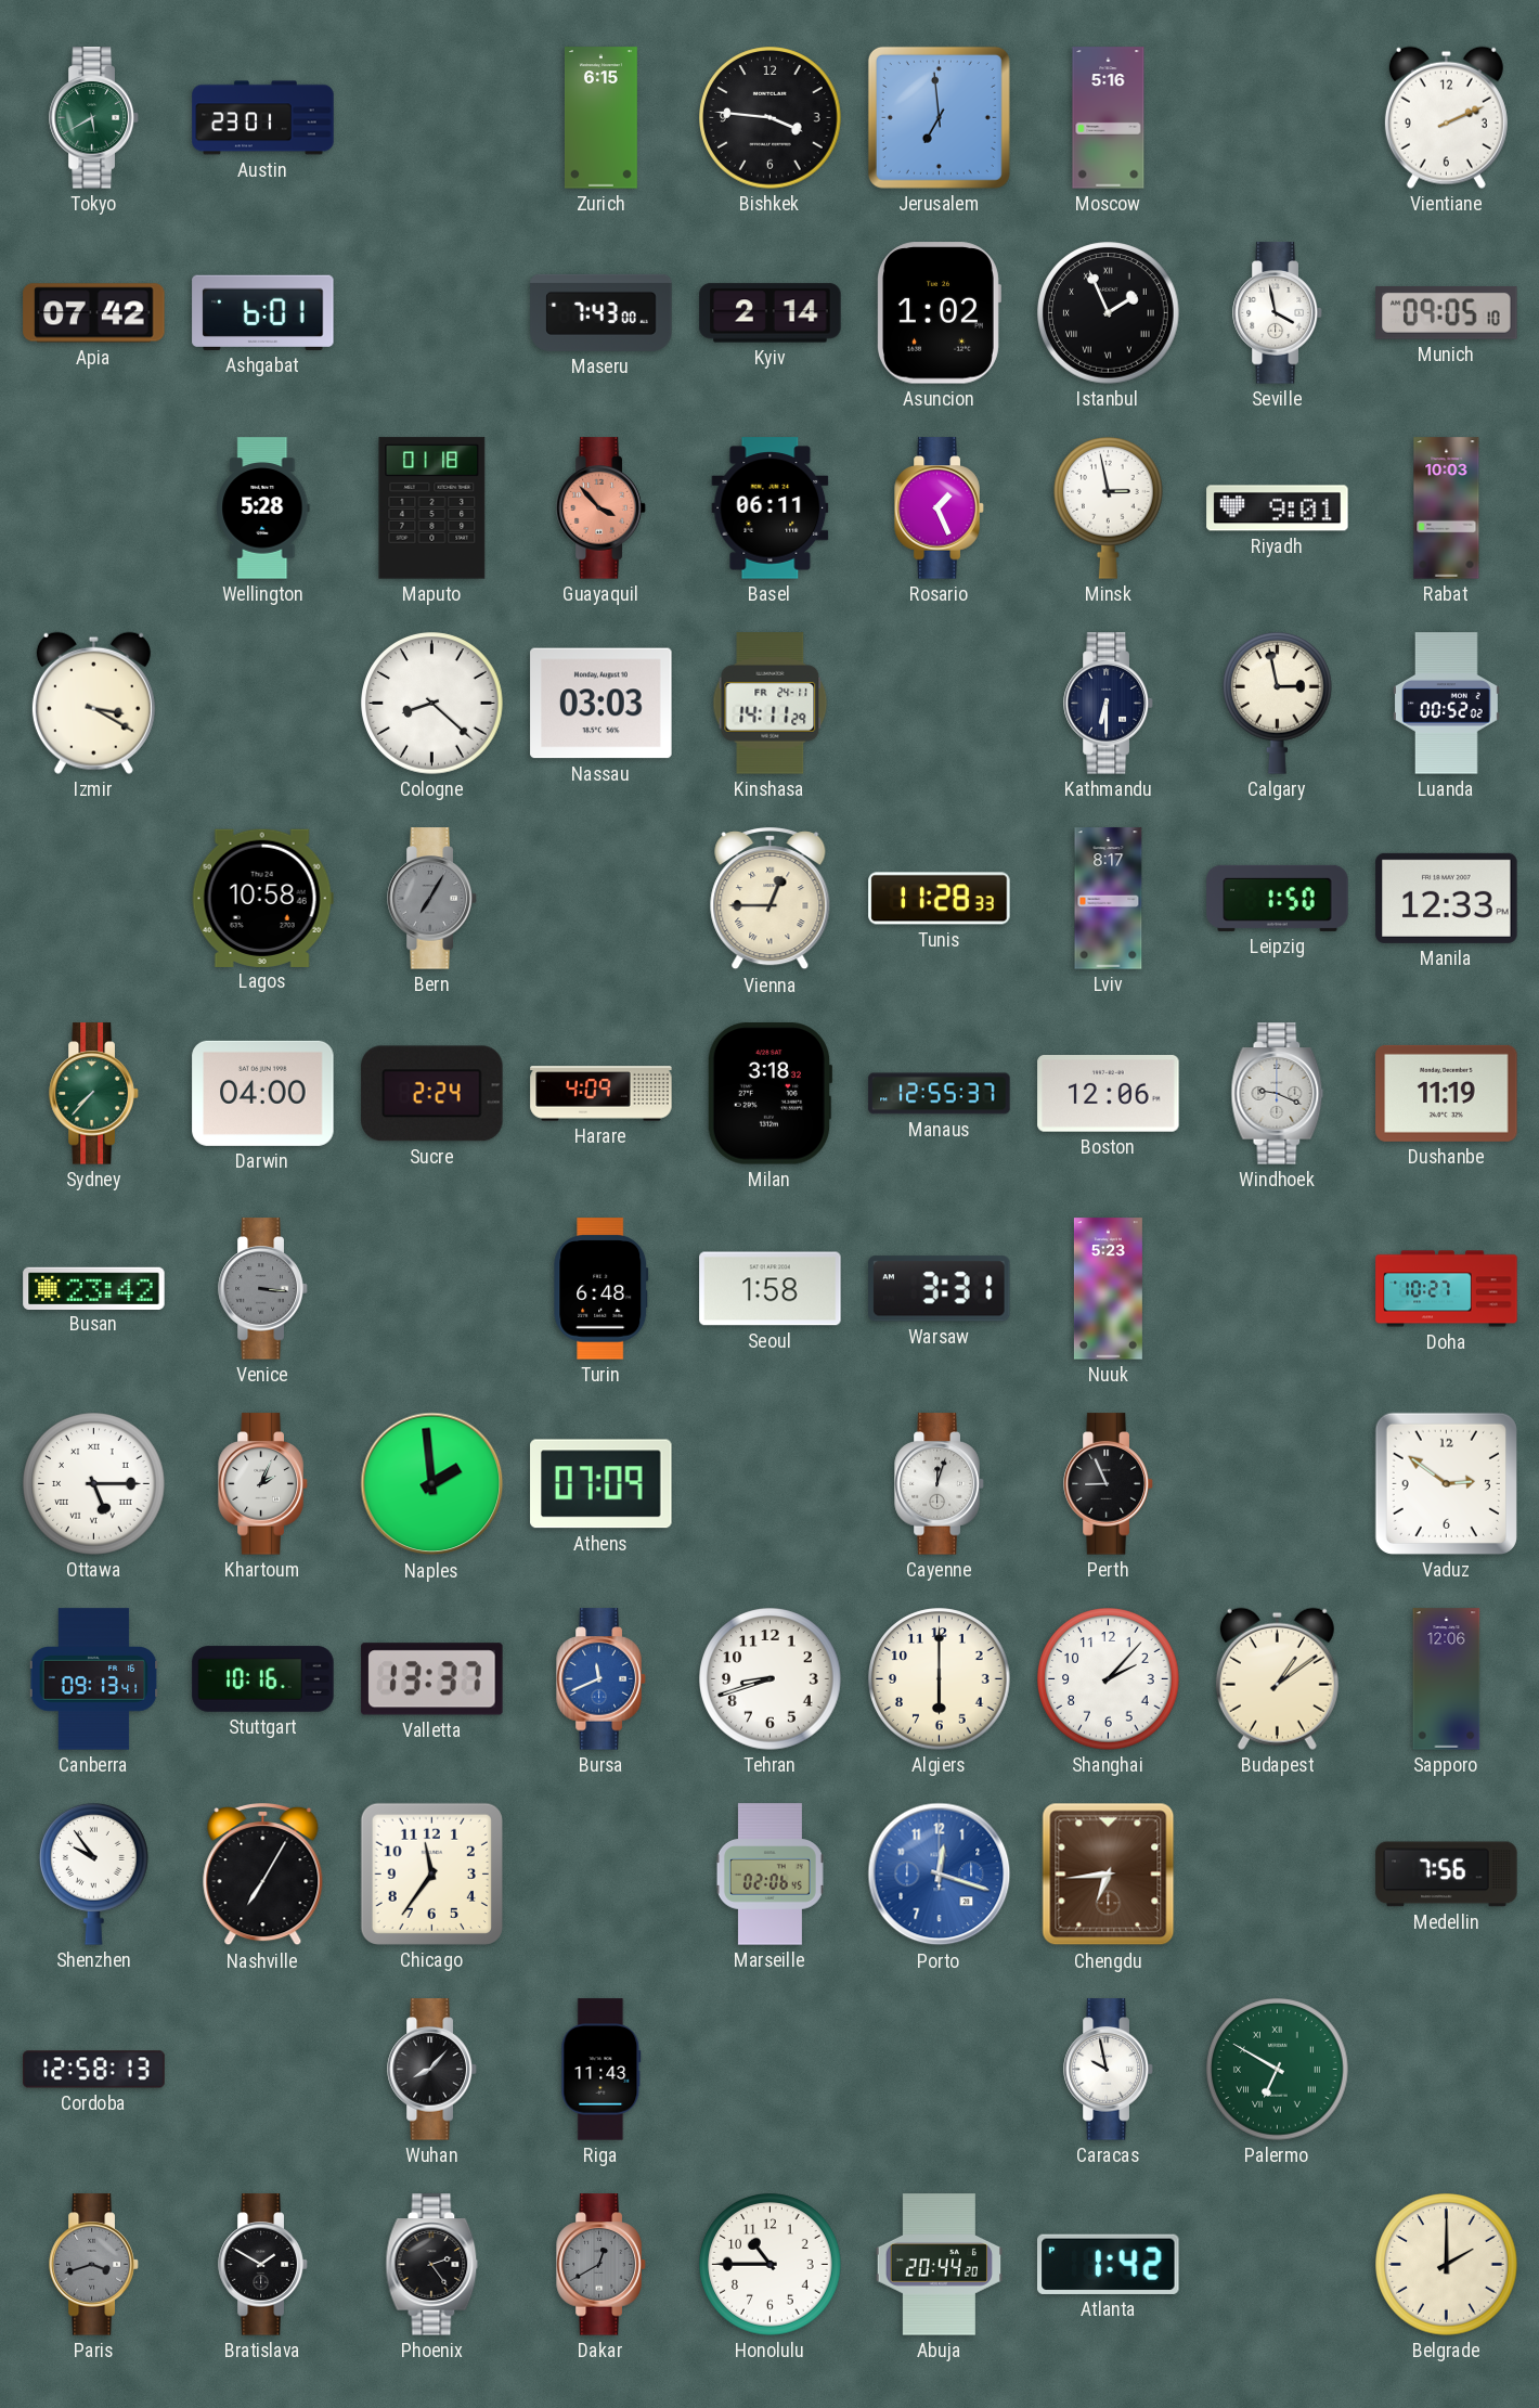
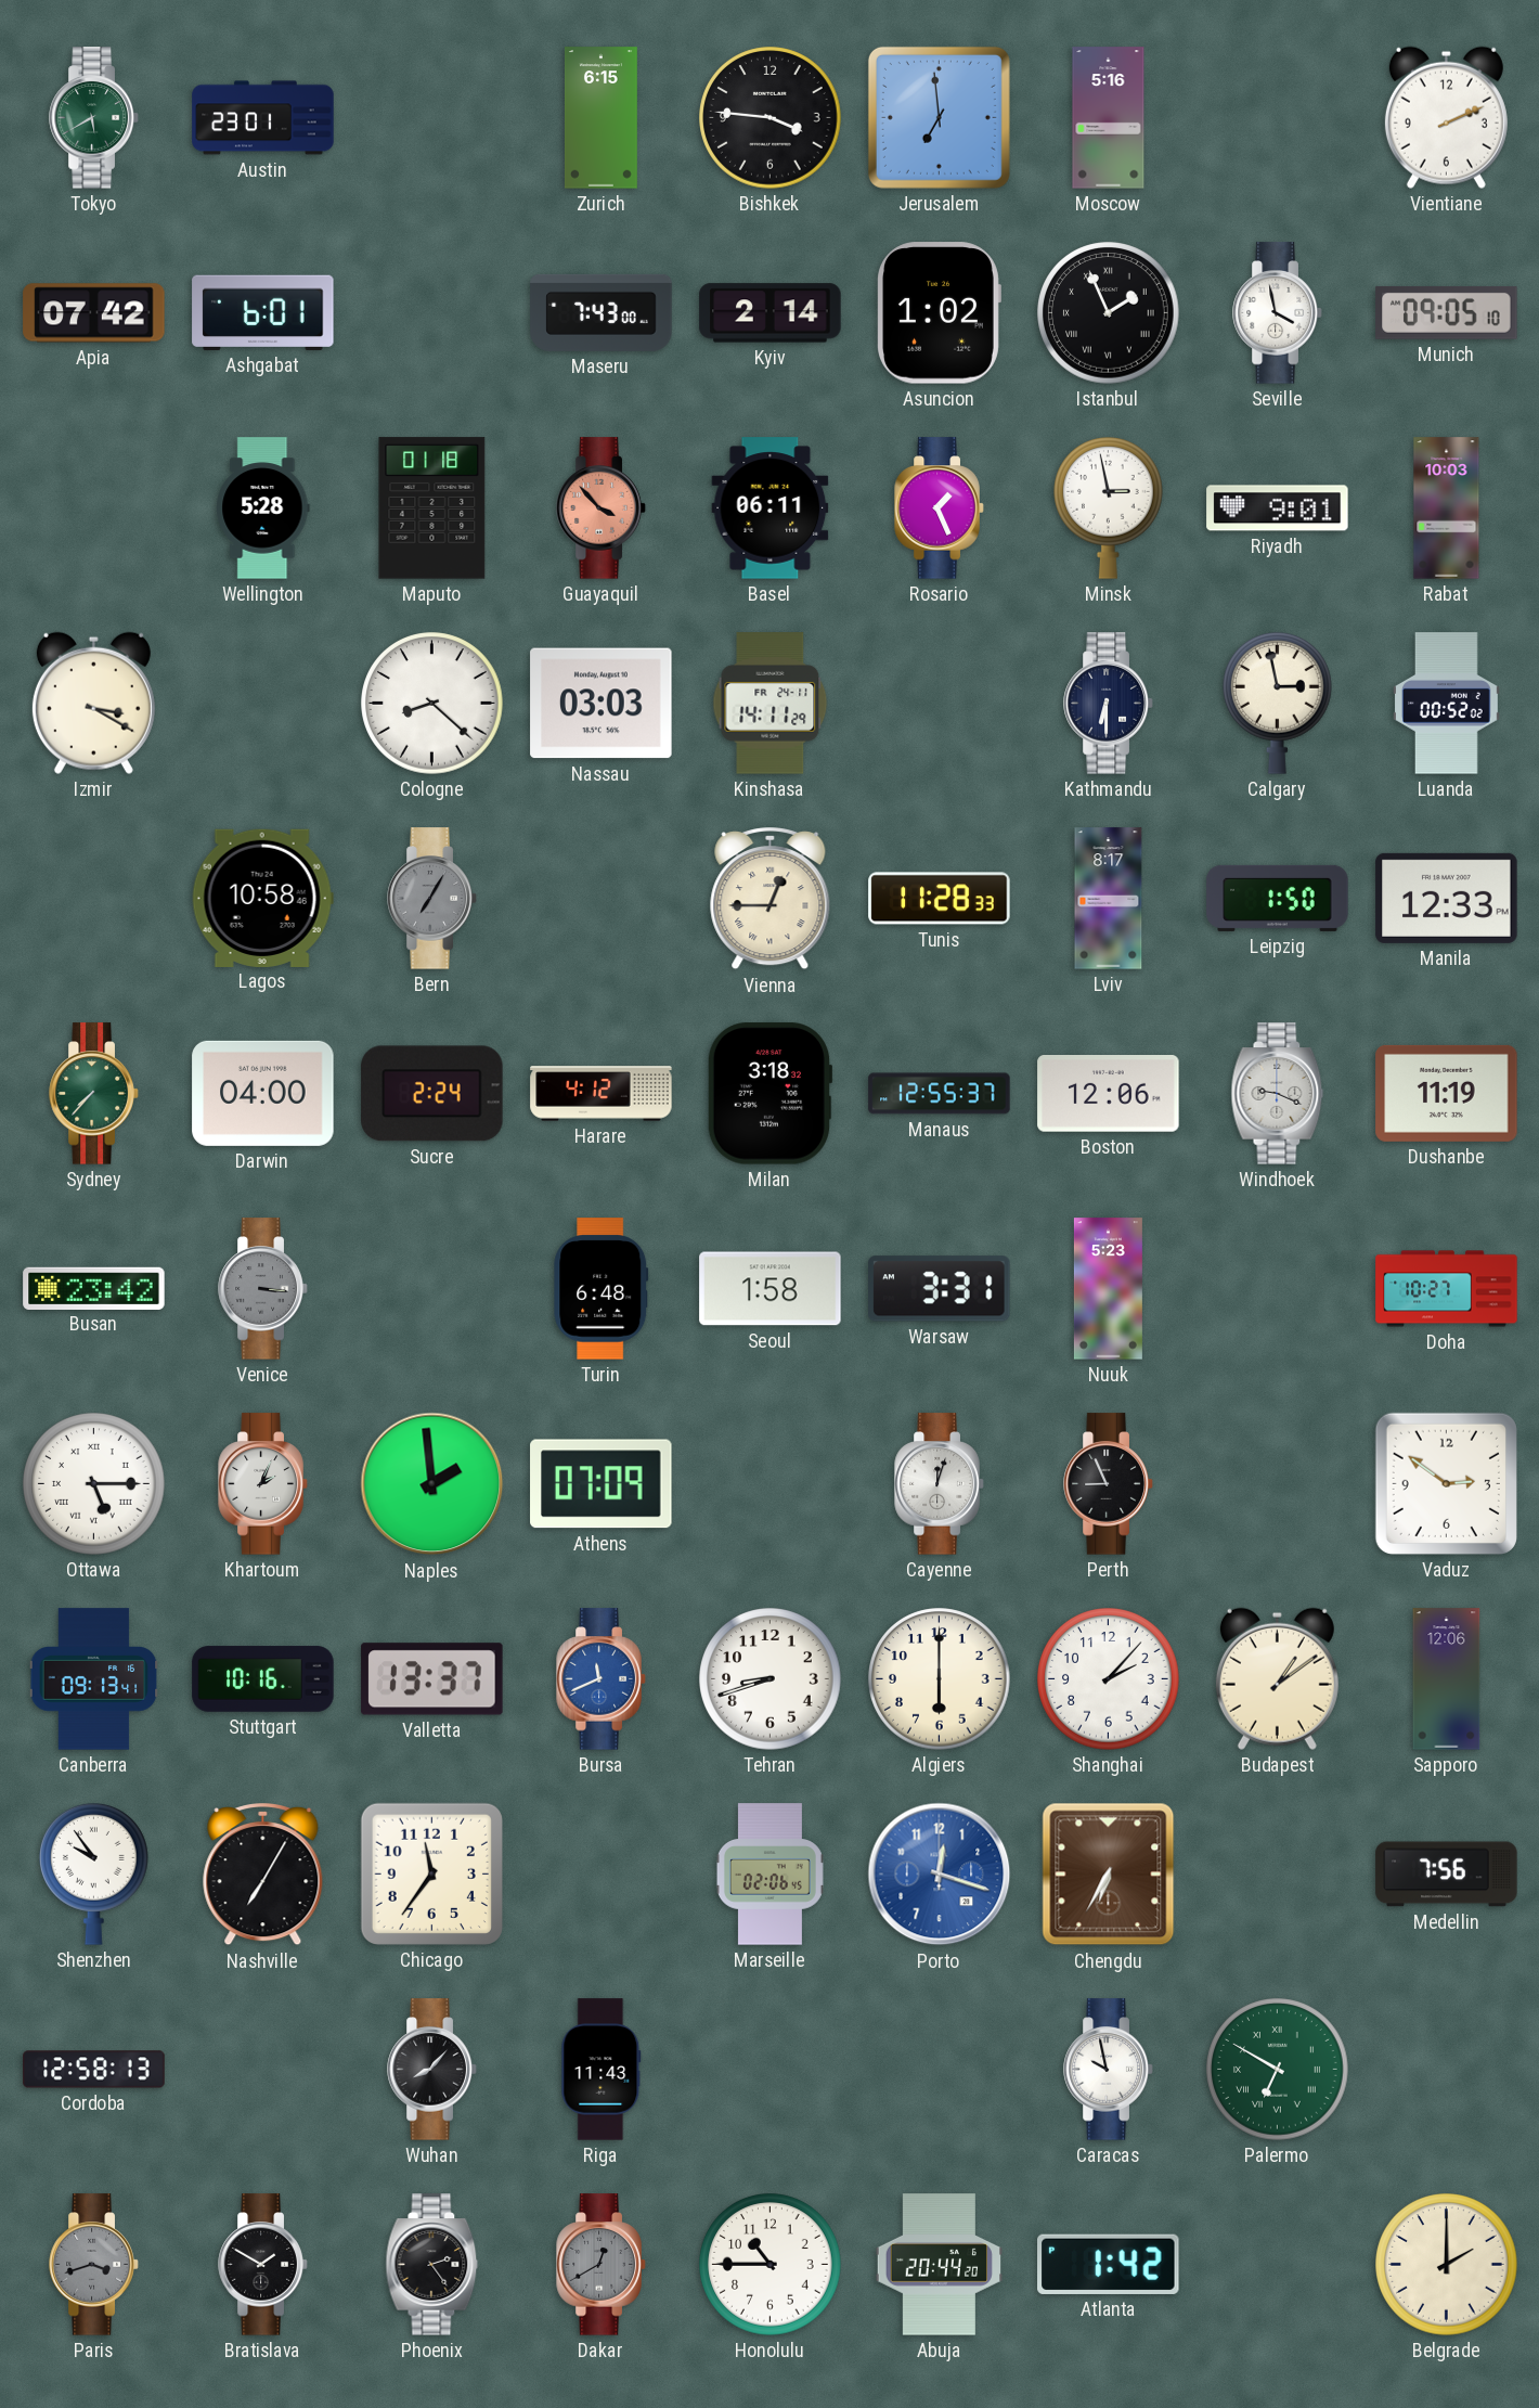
Harare: 4:09 -> 4:12 (602, 1094)
Chengdu: 6:44 -> 6:35 (1109, 1875)
